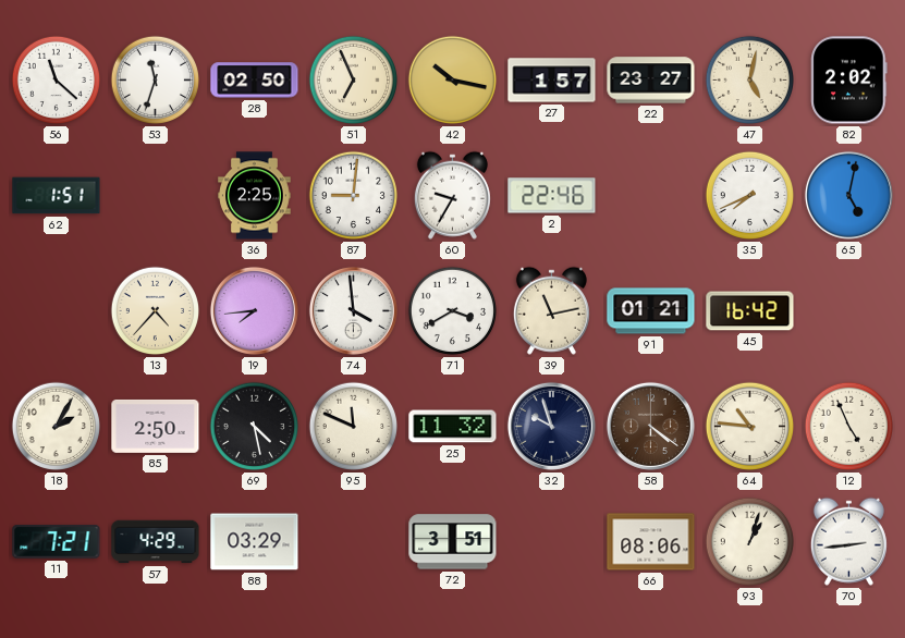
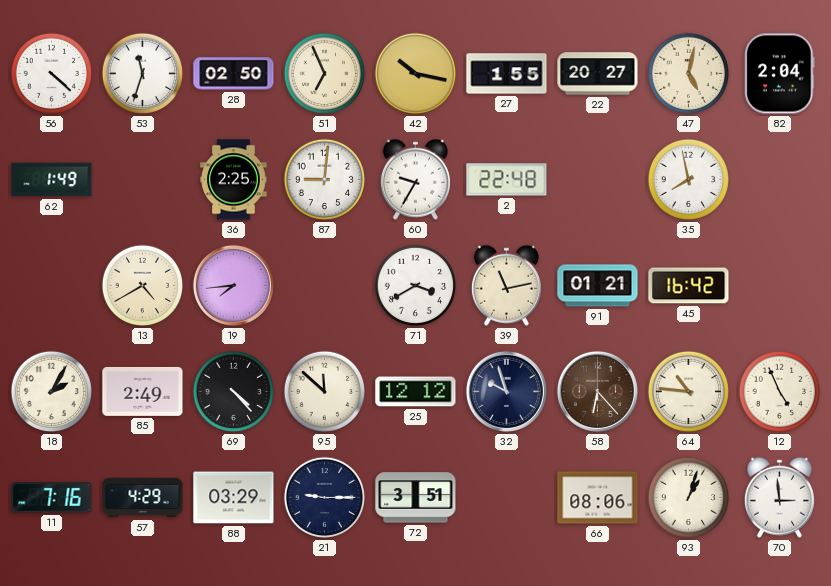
56: 11:22 -> 4:22 (52, 74)
27: 1:57 -> 1:55 (507, 74)
22: 23:27 -> 20:27 (598, 74)
82: 2:02 -> 2:04 (780, 74)
62: 1:51 -> 1:49 (52, 180)
2: 22:46 -> 22:48 (507, 180)
35: 7:41 -> 7:58 (689, 180)
65: 5:02 -> none (848, 195)
13: 4:37 -> 4:40 (143, 286)
74: 3:59 -> none (353, 310)
85: 2:50 -> 2:49 (143, 391)
69: 4:28 -> 4:23 (234, 392)
95: 11:49 -> 11:52 (325, 392)
25: 11:32 -> 12:12 (416, 392)
58: 4:21 -> 6:23 (597, 391)
11: 7:21 -> 7:16 (52, 498)
21: none -> 9:15 (325, 498)
70: 2:44 -> 2:59 (779, 497)
